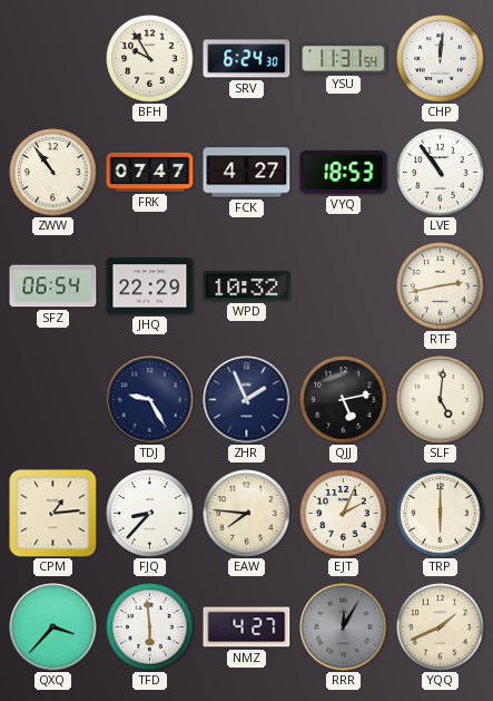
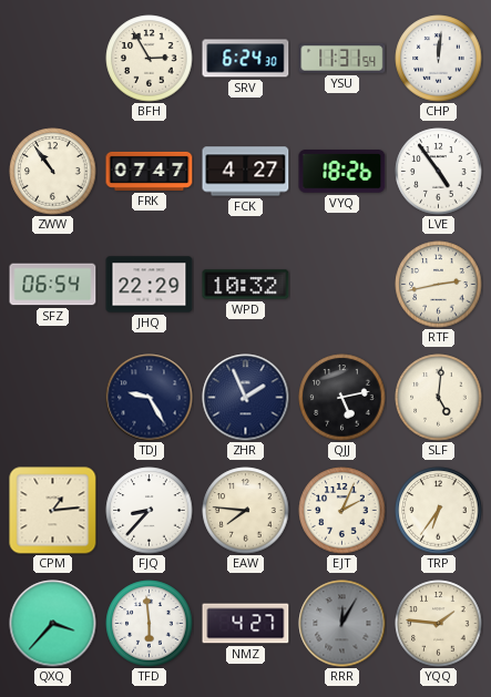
BFH: 9:55 -> 2:55 (150, 59)
VYQ: 18:53 -> 18:26 (342, 172)
LVE: 10:54 -> 4:54 (439, 172)
TRP: 6:00 -> 6:36 (439, 511)
YQQ: 1:41 -> 1:46 (439, 624)
